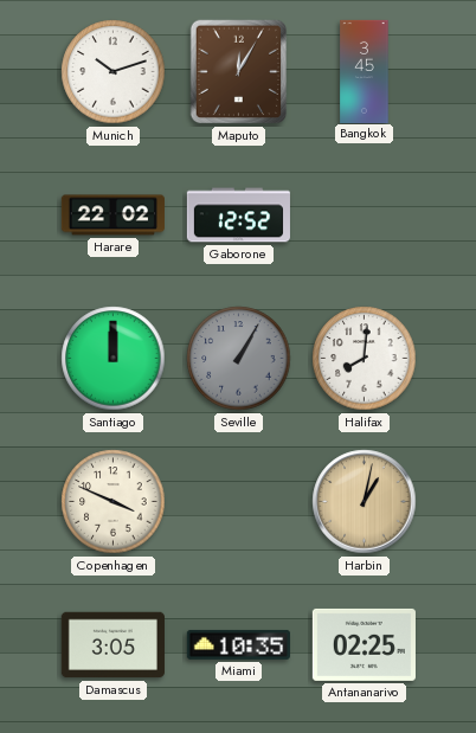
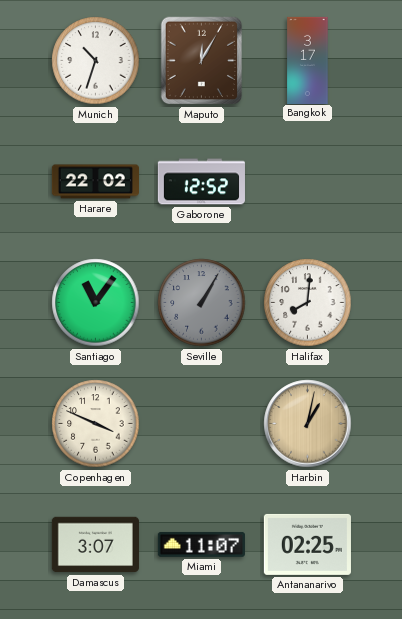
Munich: 10:12 -> 10:33 (96, 61)
Bangkok: 3:45 -> 3:17 (308, 60)
Santiago: 12:00 -> 11:06 (96, 303)
Damascus: 3:05 -> 3:07 (95, 545)
Miami: 10:35 -> 11:07 (201, 544)
